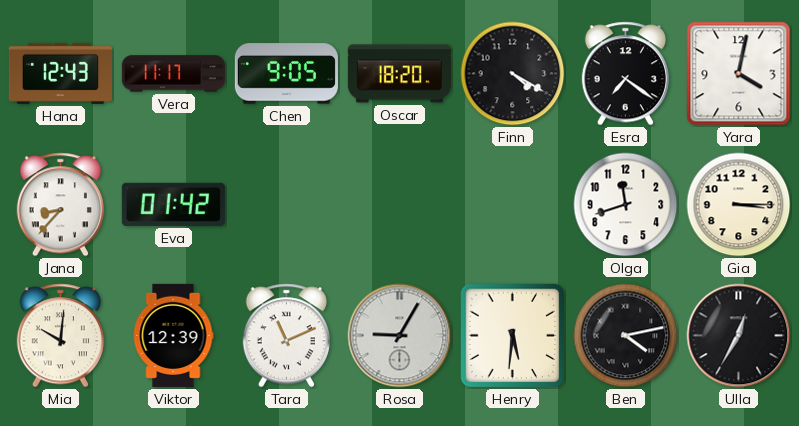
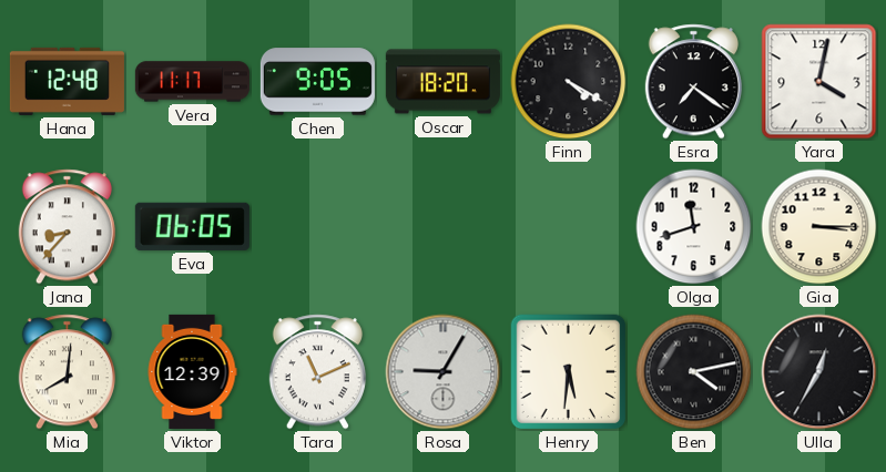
Hana: 12:43 -> 12:48 (67, 81)
Eva: 01:42 -> 06:05 (192, 226)
Mia: 10:01 -> 8:01 (67, 372)
